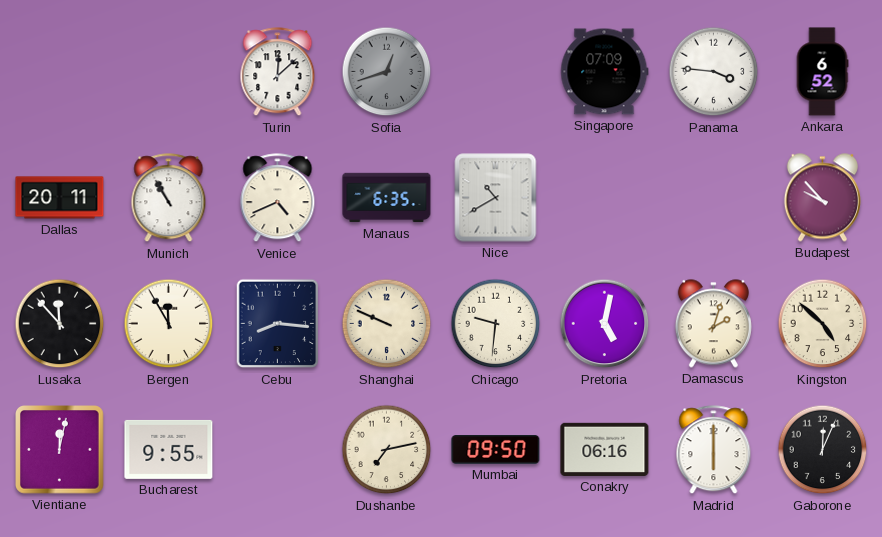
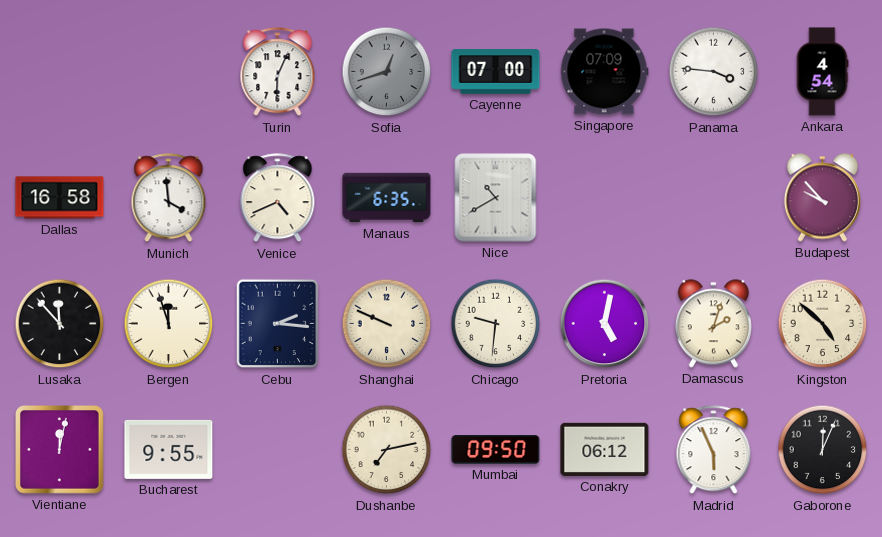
Turin: 12:08 -> 6:04 (278, 72)
Cayenne: none -> 07:00 (496, 72)
Ankara: 6:52 -> 4:54 (822, 72)
Dallas: 20:11 -> 16:58 (60, 198)
Munich: 10:55 -> 3:59 (169, 198)
Bergen: 11:55 -> 11:57 (169, 324)
Cebu: 8:16 -> 2:16 (278, 324)
Conakry: 06:16 -> 06:12 (605, 449)
Madrid: 6:00 -> 5:56 (714, 450)
